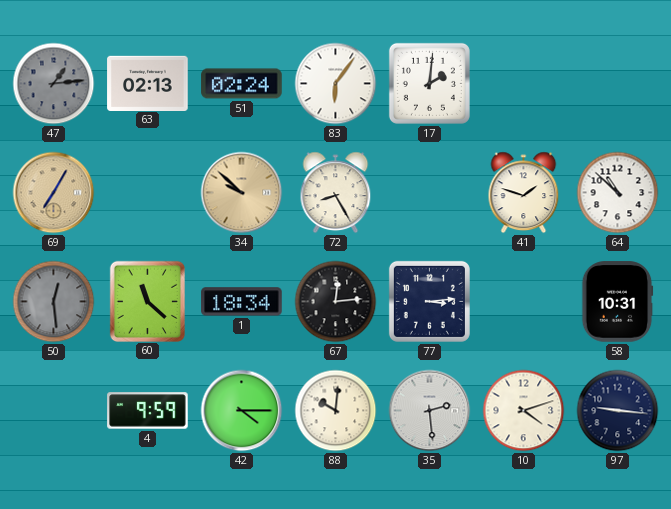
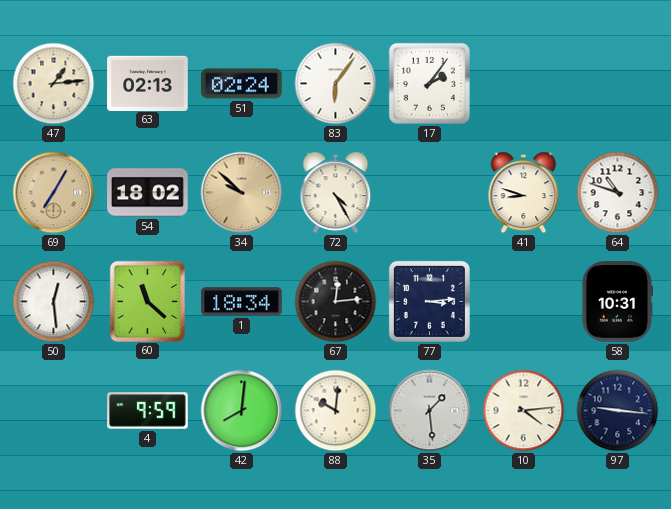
47 dial: grey -> cream (54, 84)
17: 2:01 -> 2:06 (429, 83)
54: none -> 18:02 (148, 193)
72: 8:25 -> 4:25 (336, 193)
41: 1:48 -> 8:48 (524, 193)
64: 10:52 -> 10:48 (618, 193)
50 dial: grey -> white (54, 302)
42: 4:15 -> 8:01 (242, 411)
35: 2:29 -> 1:29 (430, 411)
10: 4:12 -> 4:14 (524, 411)
